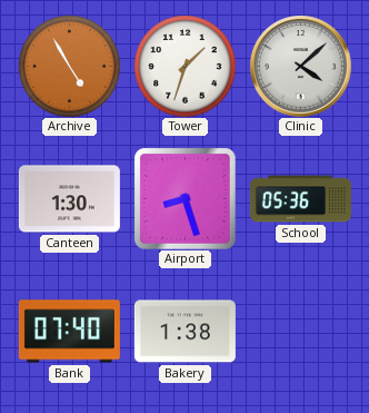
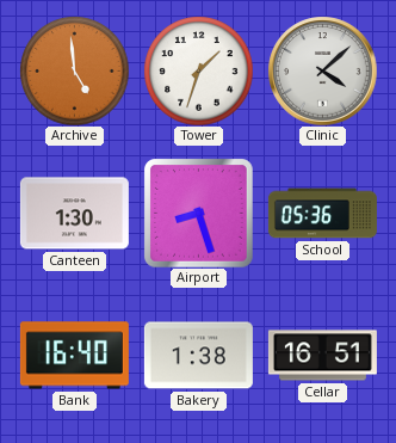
Archive: 4:55 -> 4:59 (74, 70)
Bank: 07:40 -> 16:40 (74, 356)
Cellar: none -> 16:51 (322, 356)
